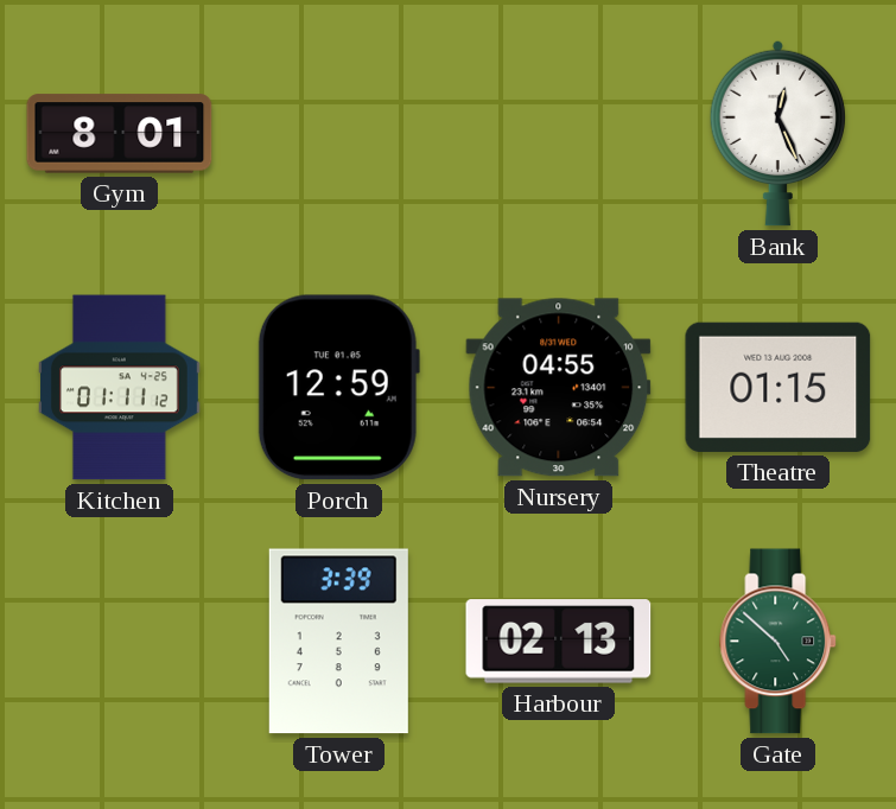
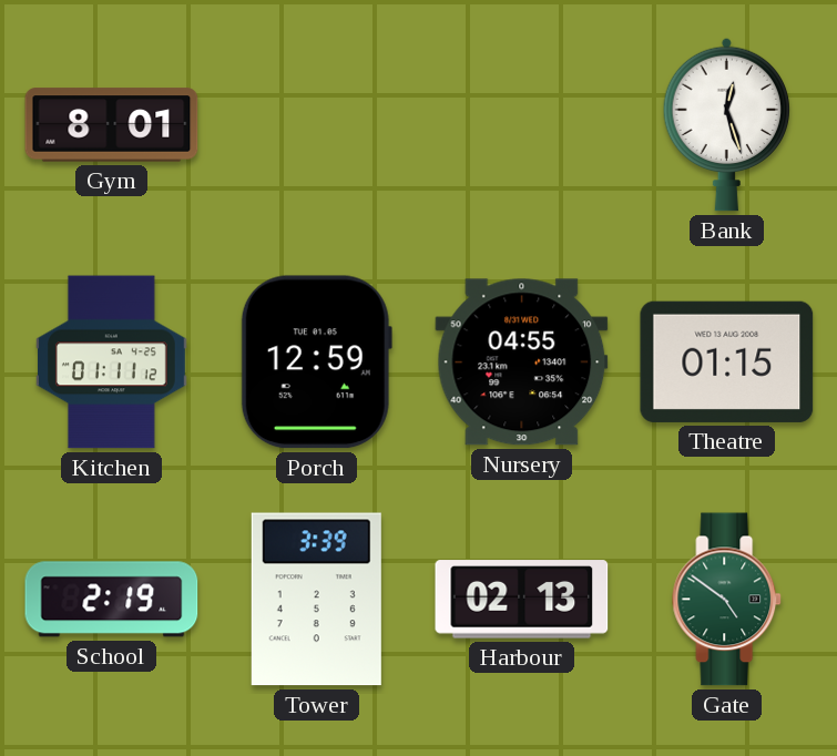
Bank: 12:26 -> 12:27 (727, 124)
School: none -> 2:19 (112, 600)
Gate: 4:52 -> 4:51 (727, 600)
